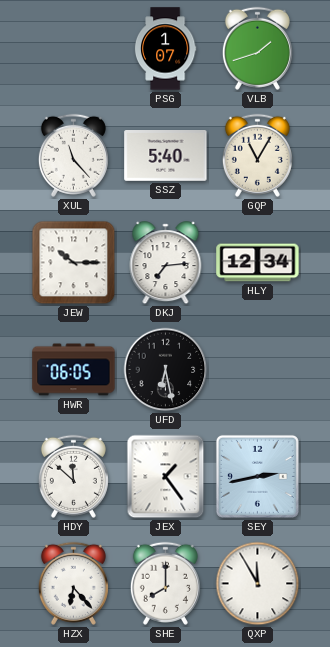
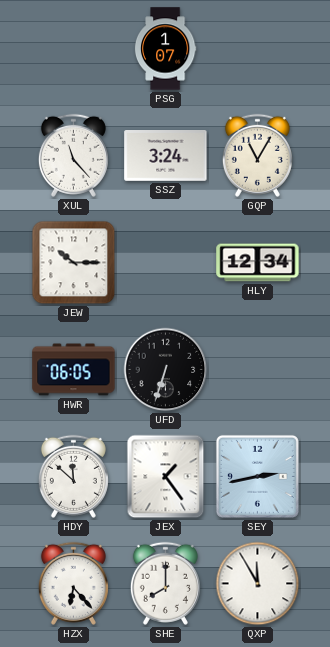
VLB: 1:42 -> none (257, 48)
SSZ: 5:40 -> 3:24 (166, 156)
DKJ: 7:14 -> none (166, 263)
UFD: 6:28 -> 6:33 (166, 370)
